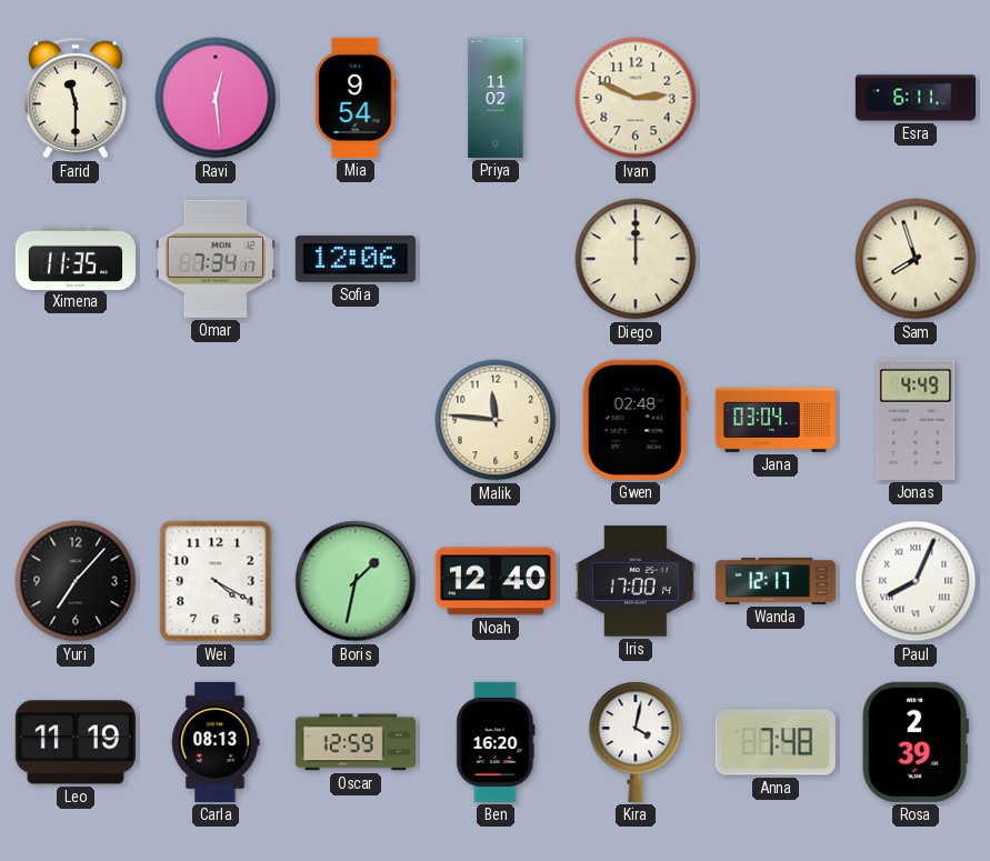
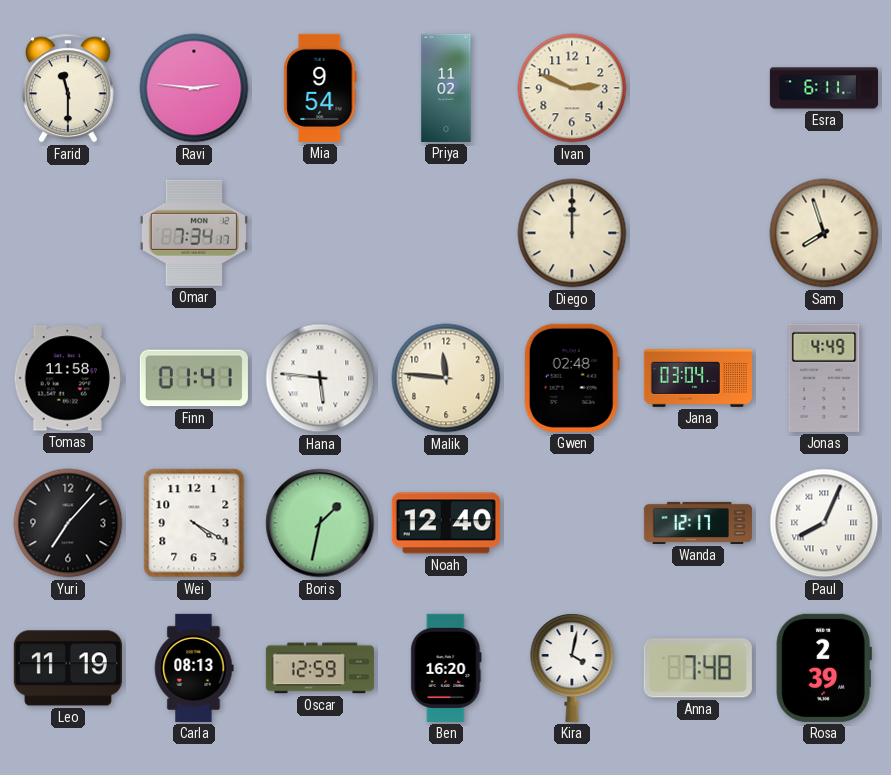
Ravi: 12:29 -> 2:46 (194, 88)
Ximena: 11:35 -> none (76, 258)
Sofia: 12:06 -> none (356, 259)
Tomas: none -> 11:58 (68, 378)
Finn: none -> 01:41 (194, 378)
Hana: none -> 5:46 (320, 378)
Iris: 17:00 -> none (636, 581)
